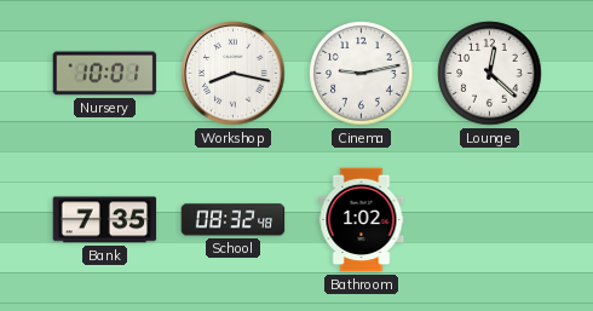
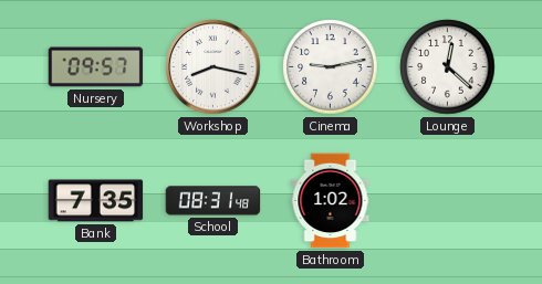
Nursery: 10:01 -> 09:57 (96, 67)
School: 08:32 -> 08:31 (213, 201)
